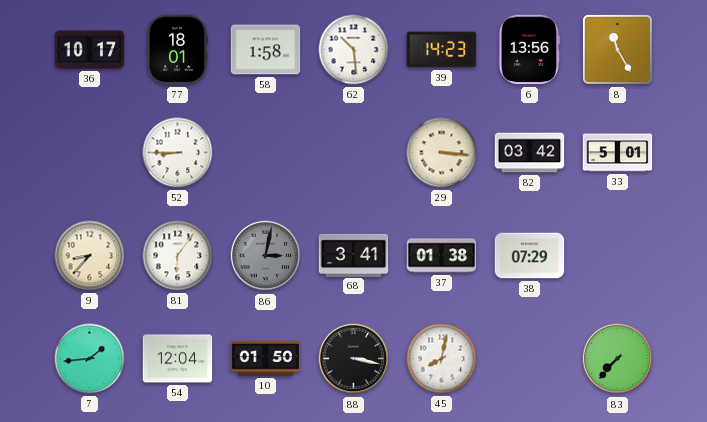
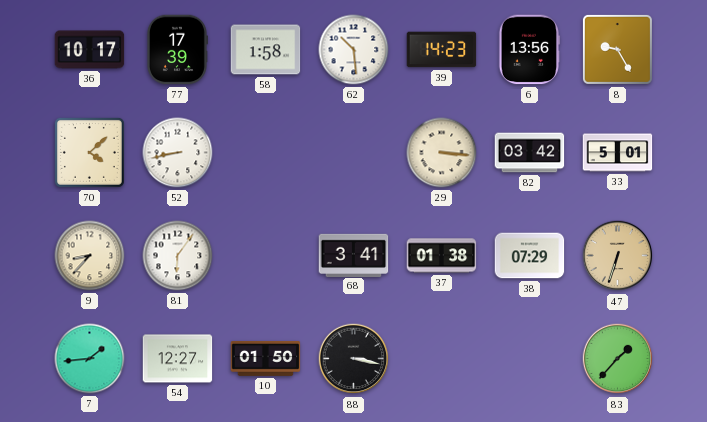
77: 18:01 -> 17:39 (177, 50)
8: 11:25 -> 9:25 (617, 49)
70: none -> 4:08 (89, 152)
52: 8:45 -> 8:43 (178, 153)
86: 3:02 -> none (266, 256)
47: none -> 6:33 (618, 256)
54: 12:04 -> 12:27 (178, 359)
45: 8:02 -> none (442, 359)
83: 7:37 -> 1:37 (618, 359)
